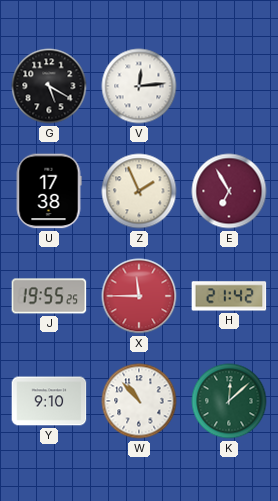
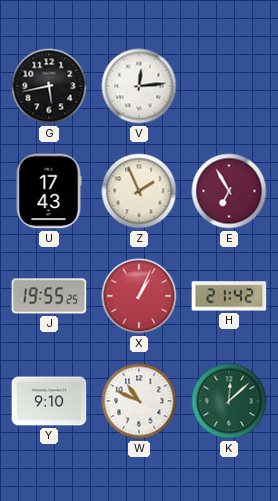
G: 5:20 -> 5:43 (49, 86)
U: 17:38 -> 17:43 (49, 191)
X: 11:45 -> 1:04 (139, 296)
W: 10:53 -> 10:49 (139, 401)
